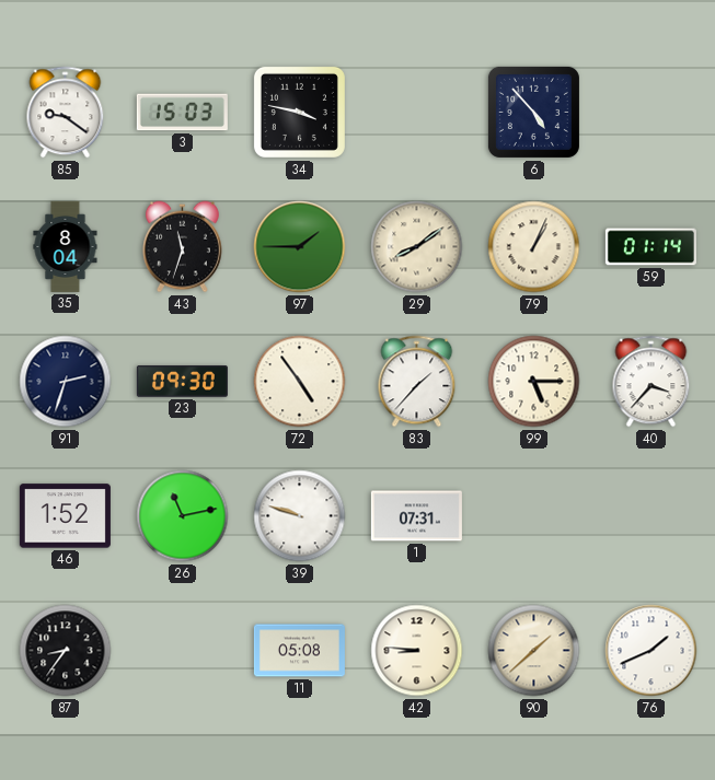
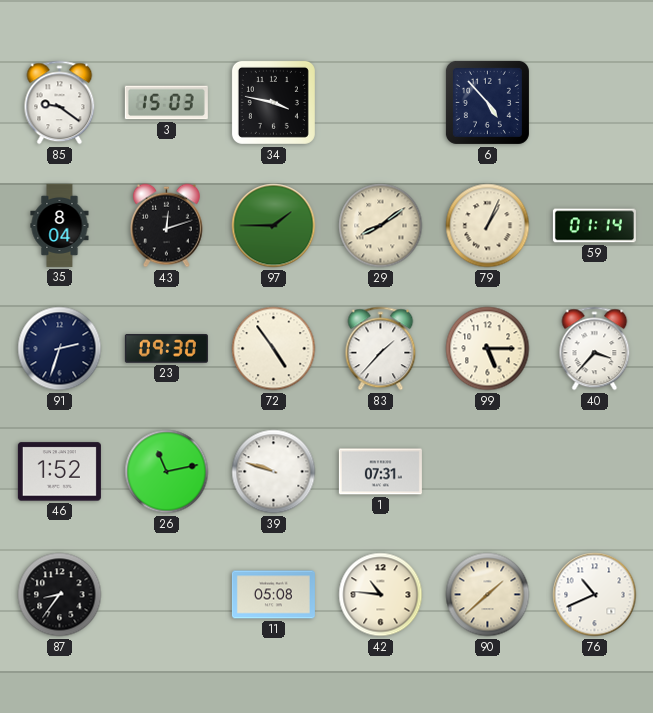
43: 11:33 -> 12:12 (167, 226)
42: 8:46 -> 10:46 (381, 595)
76: 1:41 -> 10:41 (595, 595)
